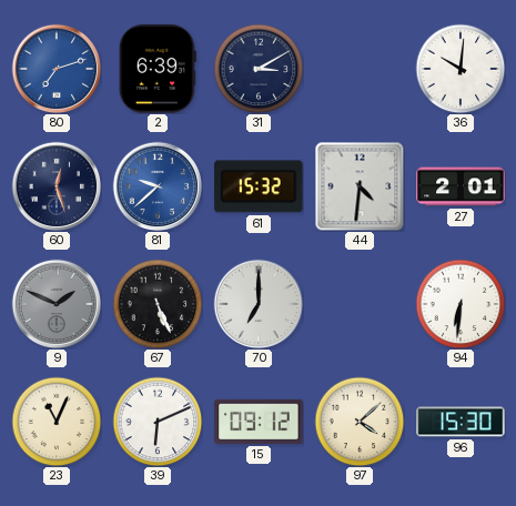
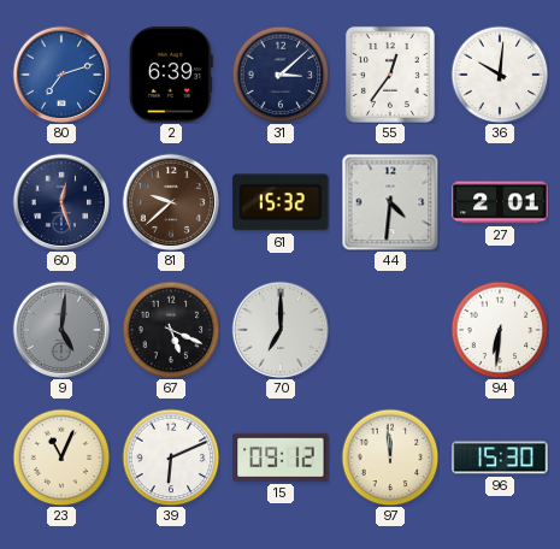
31: 3:10 -> 3:08 (281, 75)
55: none -> 12:36 (390, 75)
81 dial: blue -> brown (171, 202)
9: 1:49 -> 5:01 (61, 330)
67: 5:26 -> 5:19 (171, 330)
97: 4:08 -> 11:59 (390, 457)
